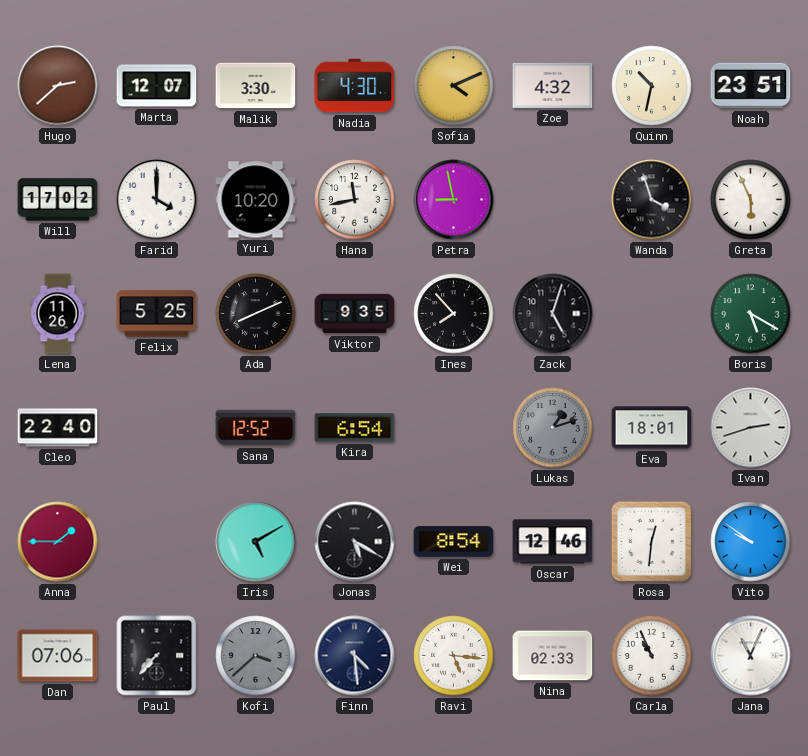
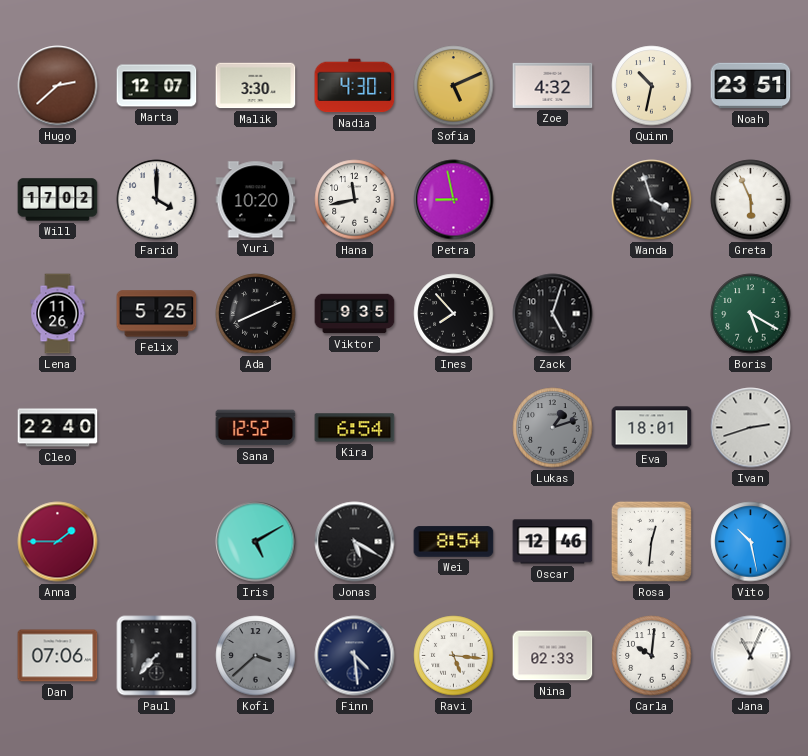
Sofia: 4:11 -> 5:11 (454, 86)
Vito: 9:51 -> 10:28 (751, 542)
Carla: 10:56 -> 10:01 (652, 656)
